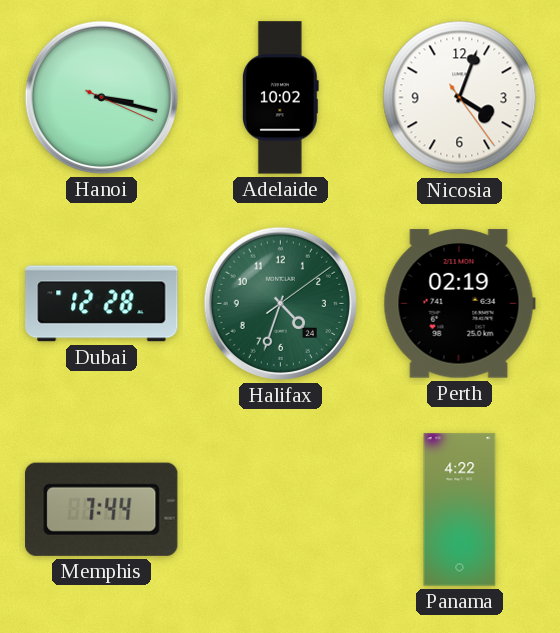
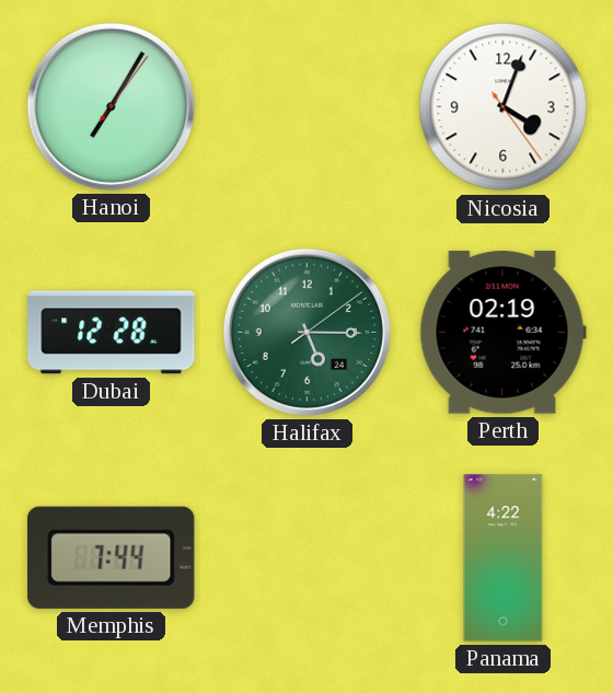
Hanoi: 3:17 -> 7:05 (111, 106)
Adelaide: 10:02 -> none (280, 98)
Halifax: 4:33 -> 5:15 (307, 332)
